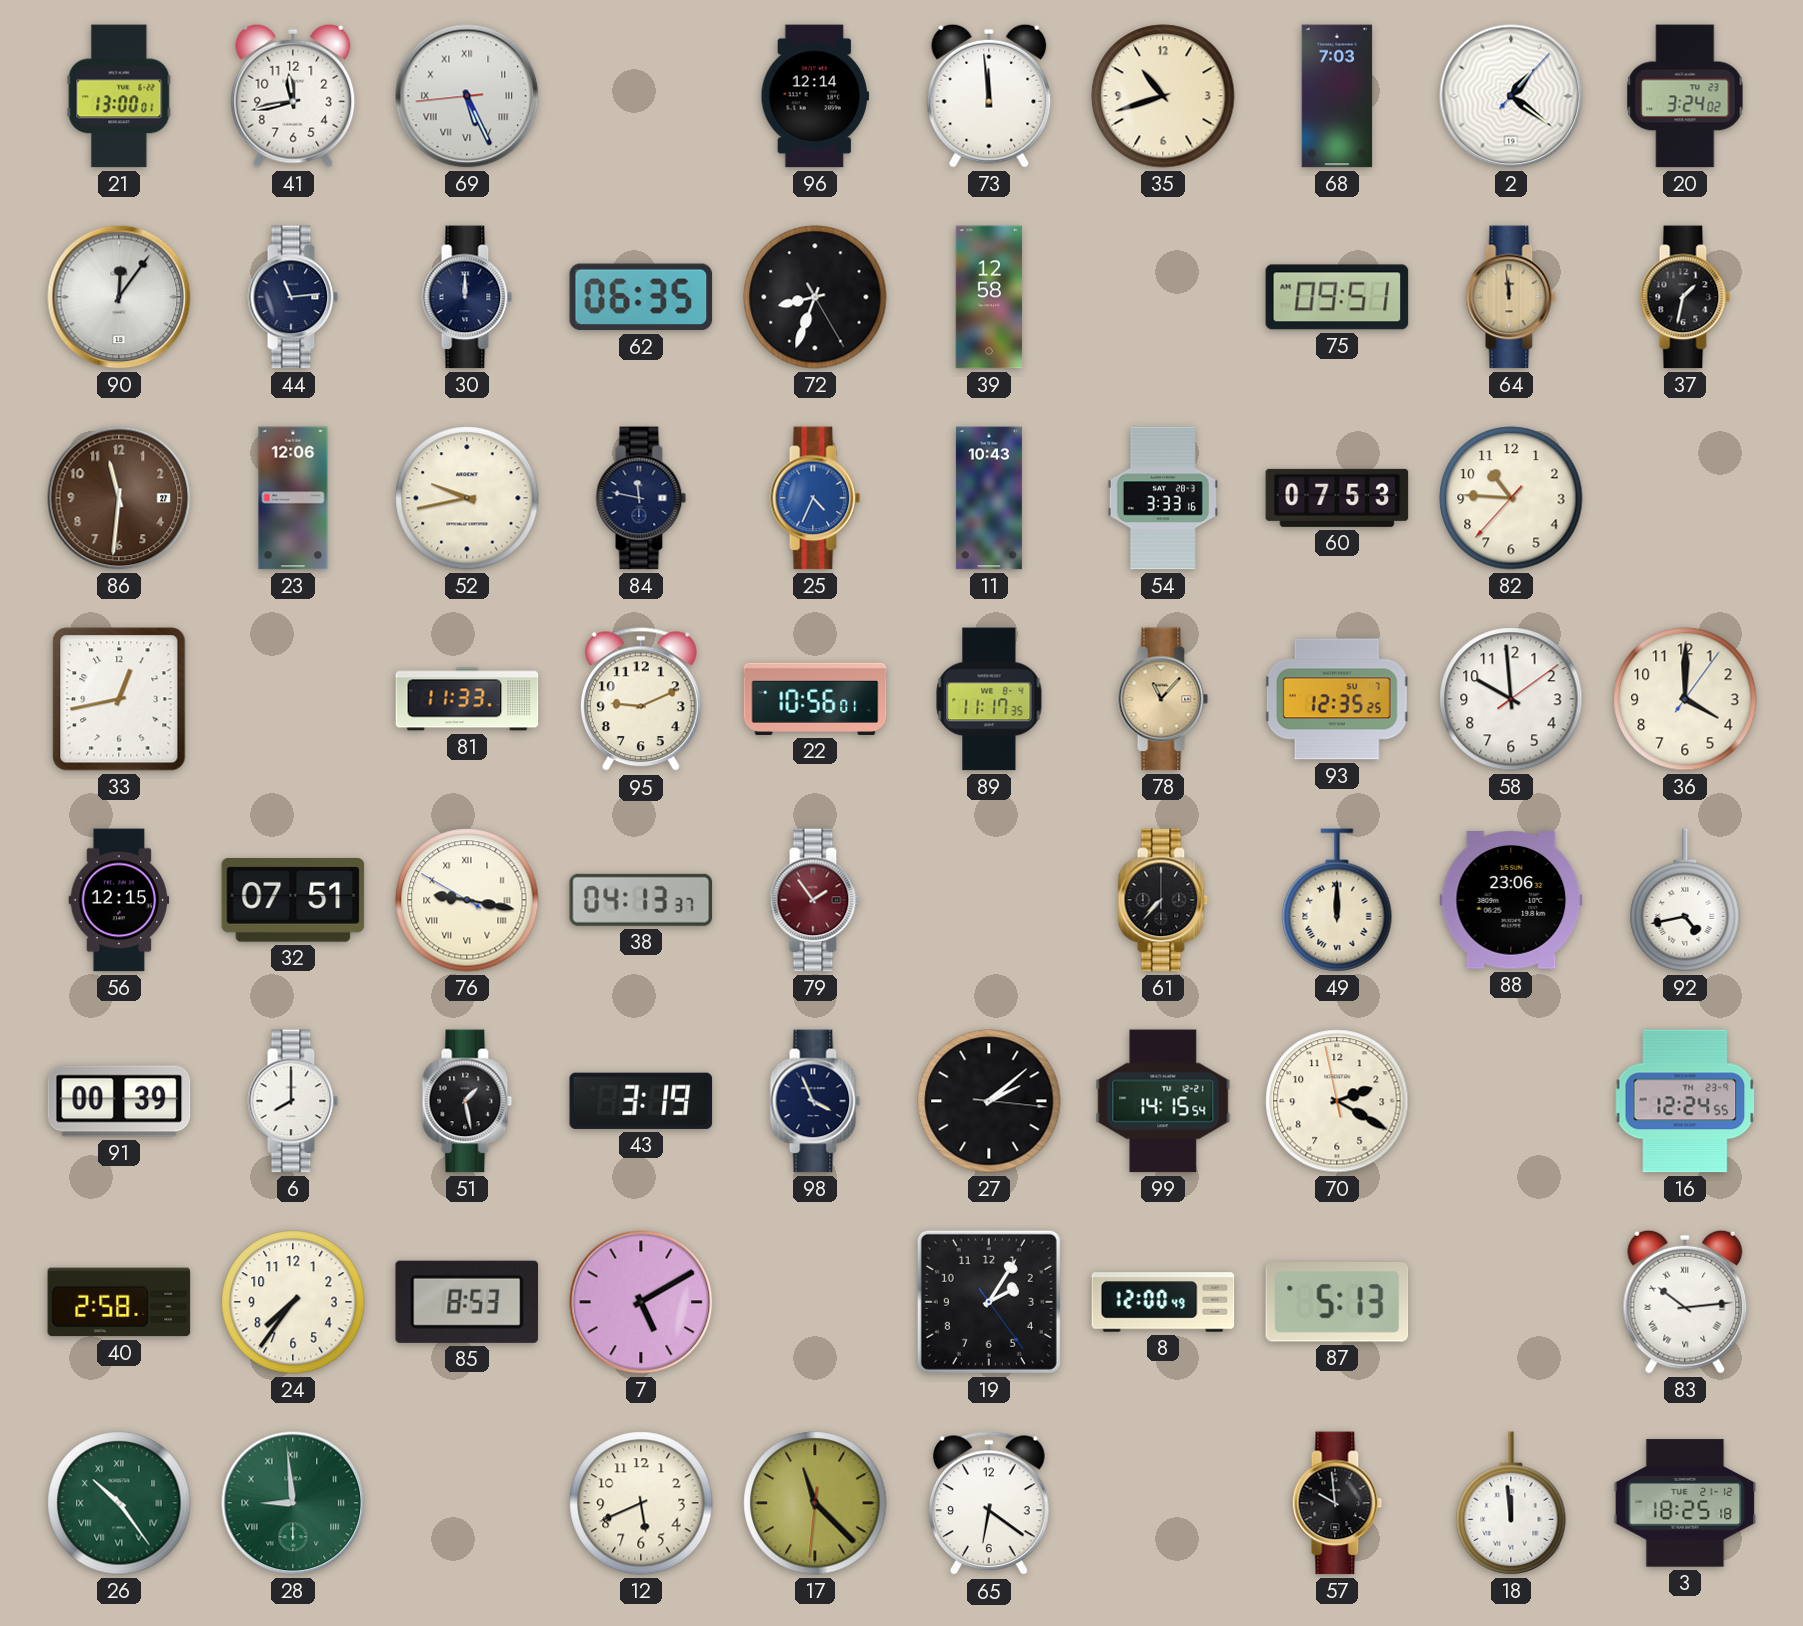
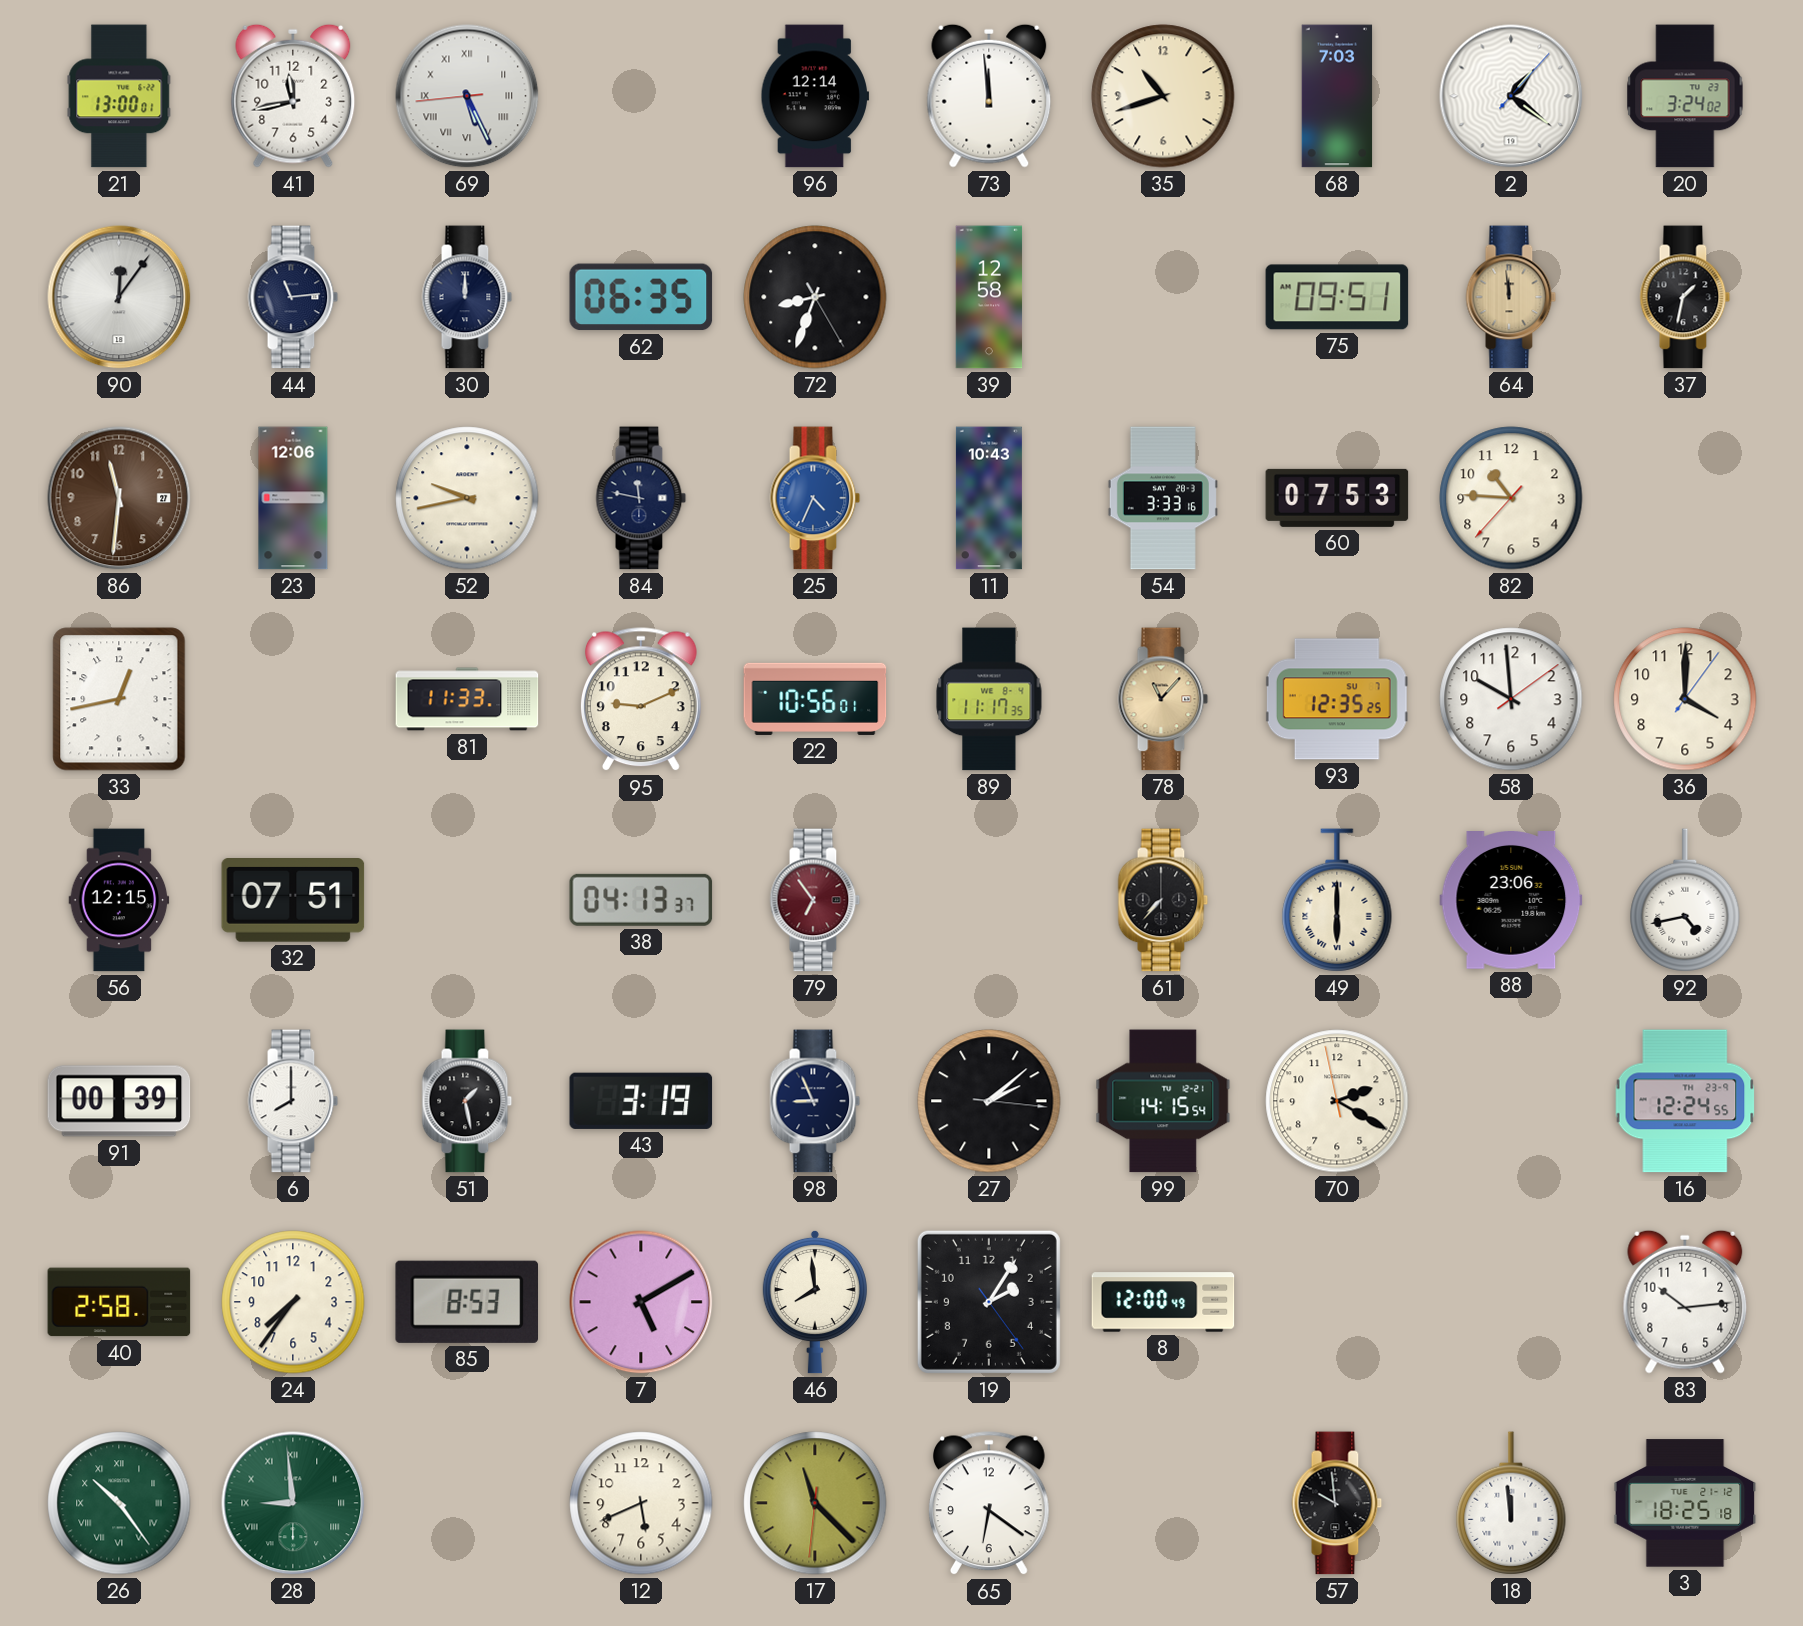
76: 9:16 -> none (467, 900)
79: 1:54 -> 6:54 (815, 900)
49: 12:00 -> 6:00 (1337, 900)
98: 3:56 -> 8:56 (815, 1101)
46: none -> 7:59 (815, 1302)
87: 5:13 -> none (1337, 1302)
83 numerals: Roman -> Arabic (1685, 1302)
